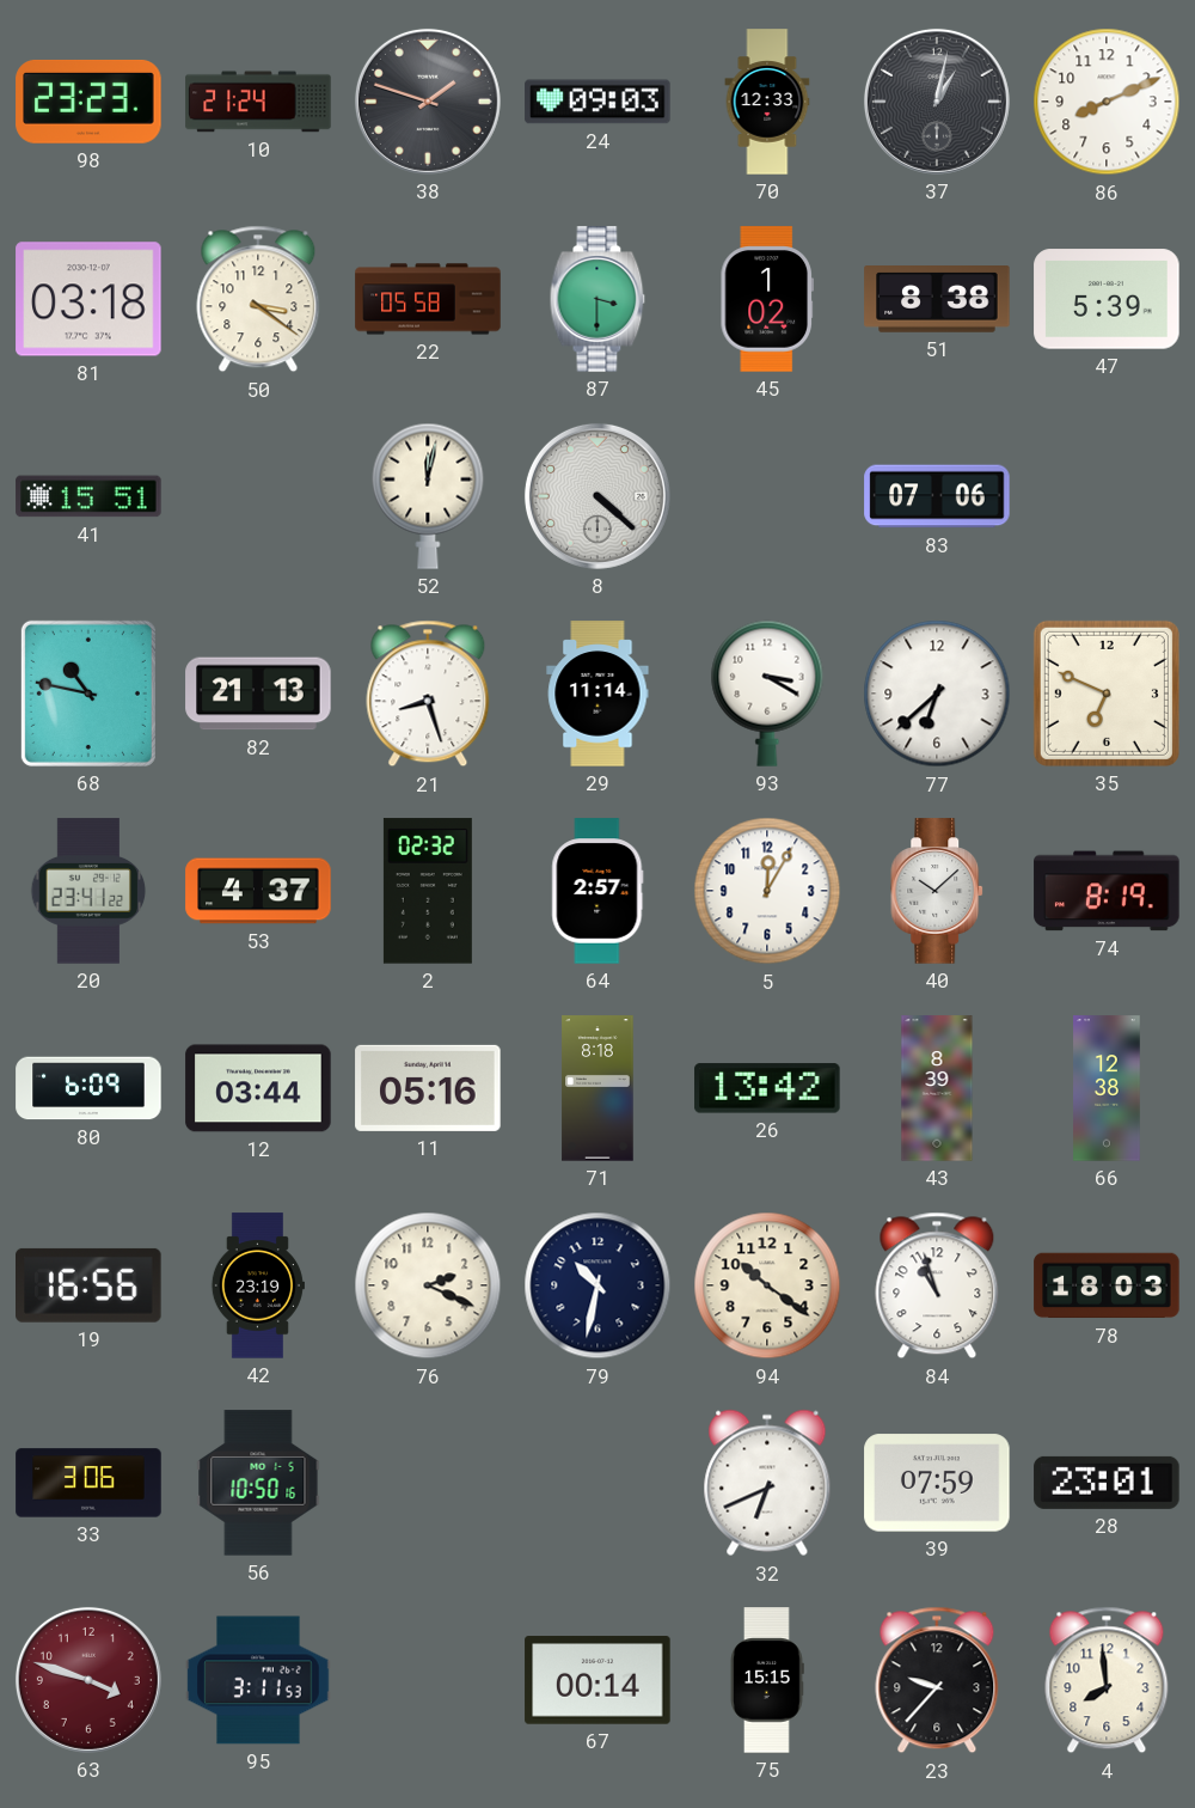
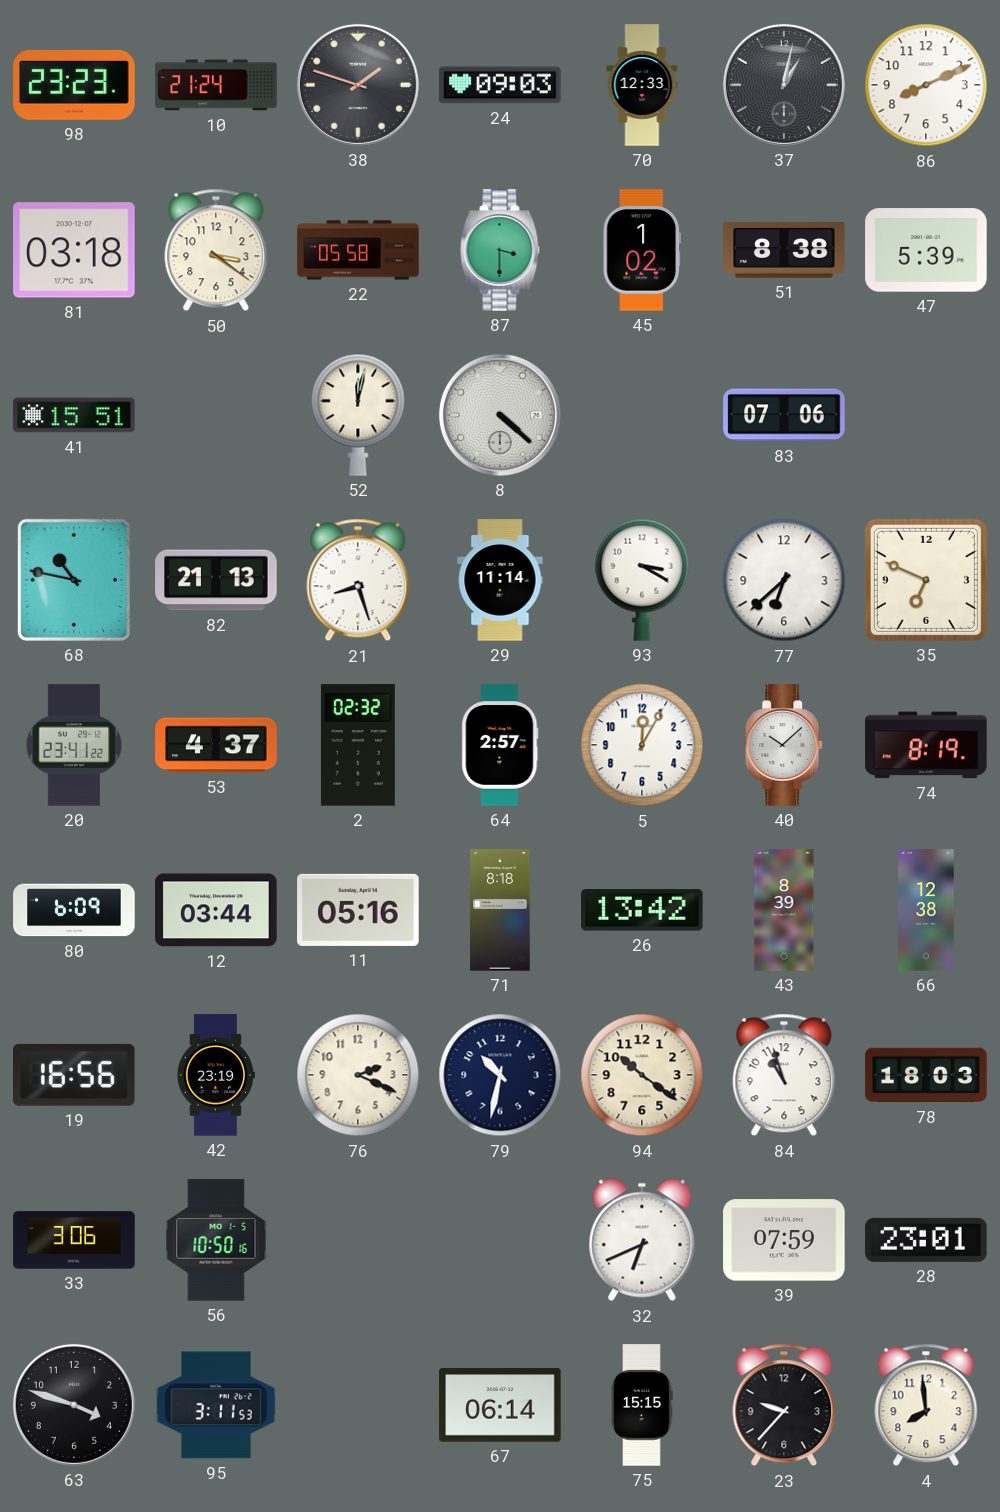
63 dial: burgundy -> black (74, 1405)
67: 00:14 -> 06:14 (500, 1405)
